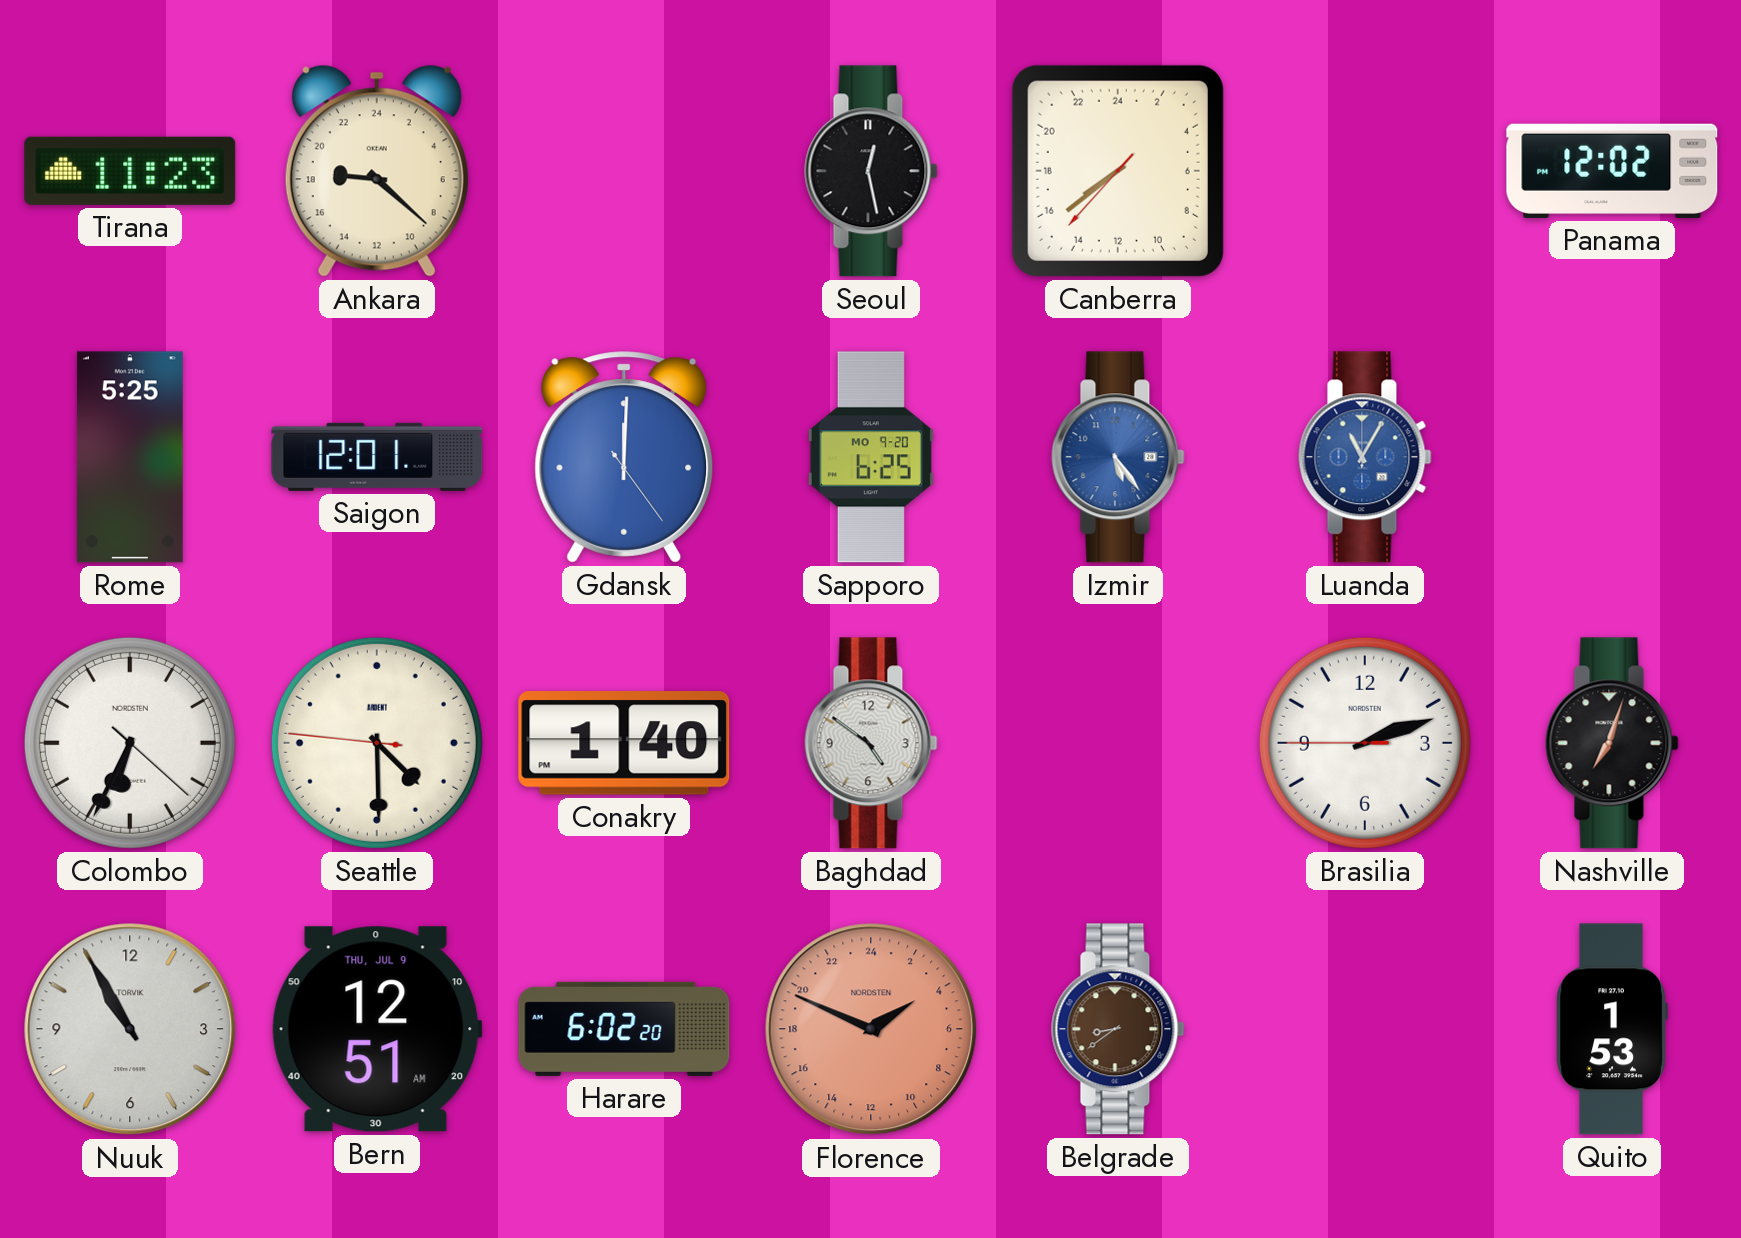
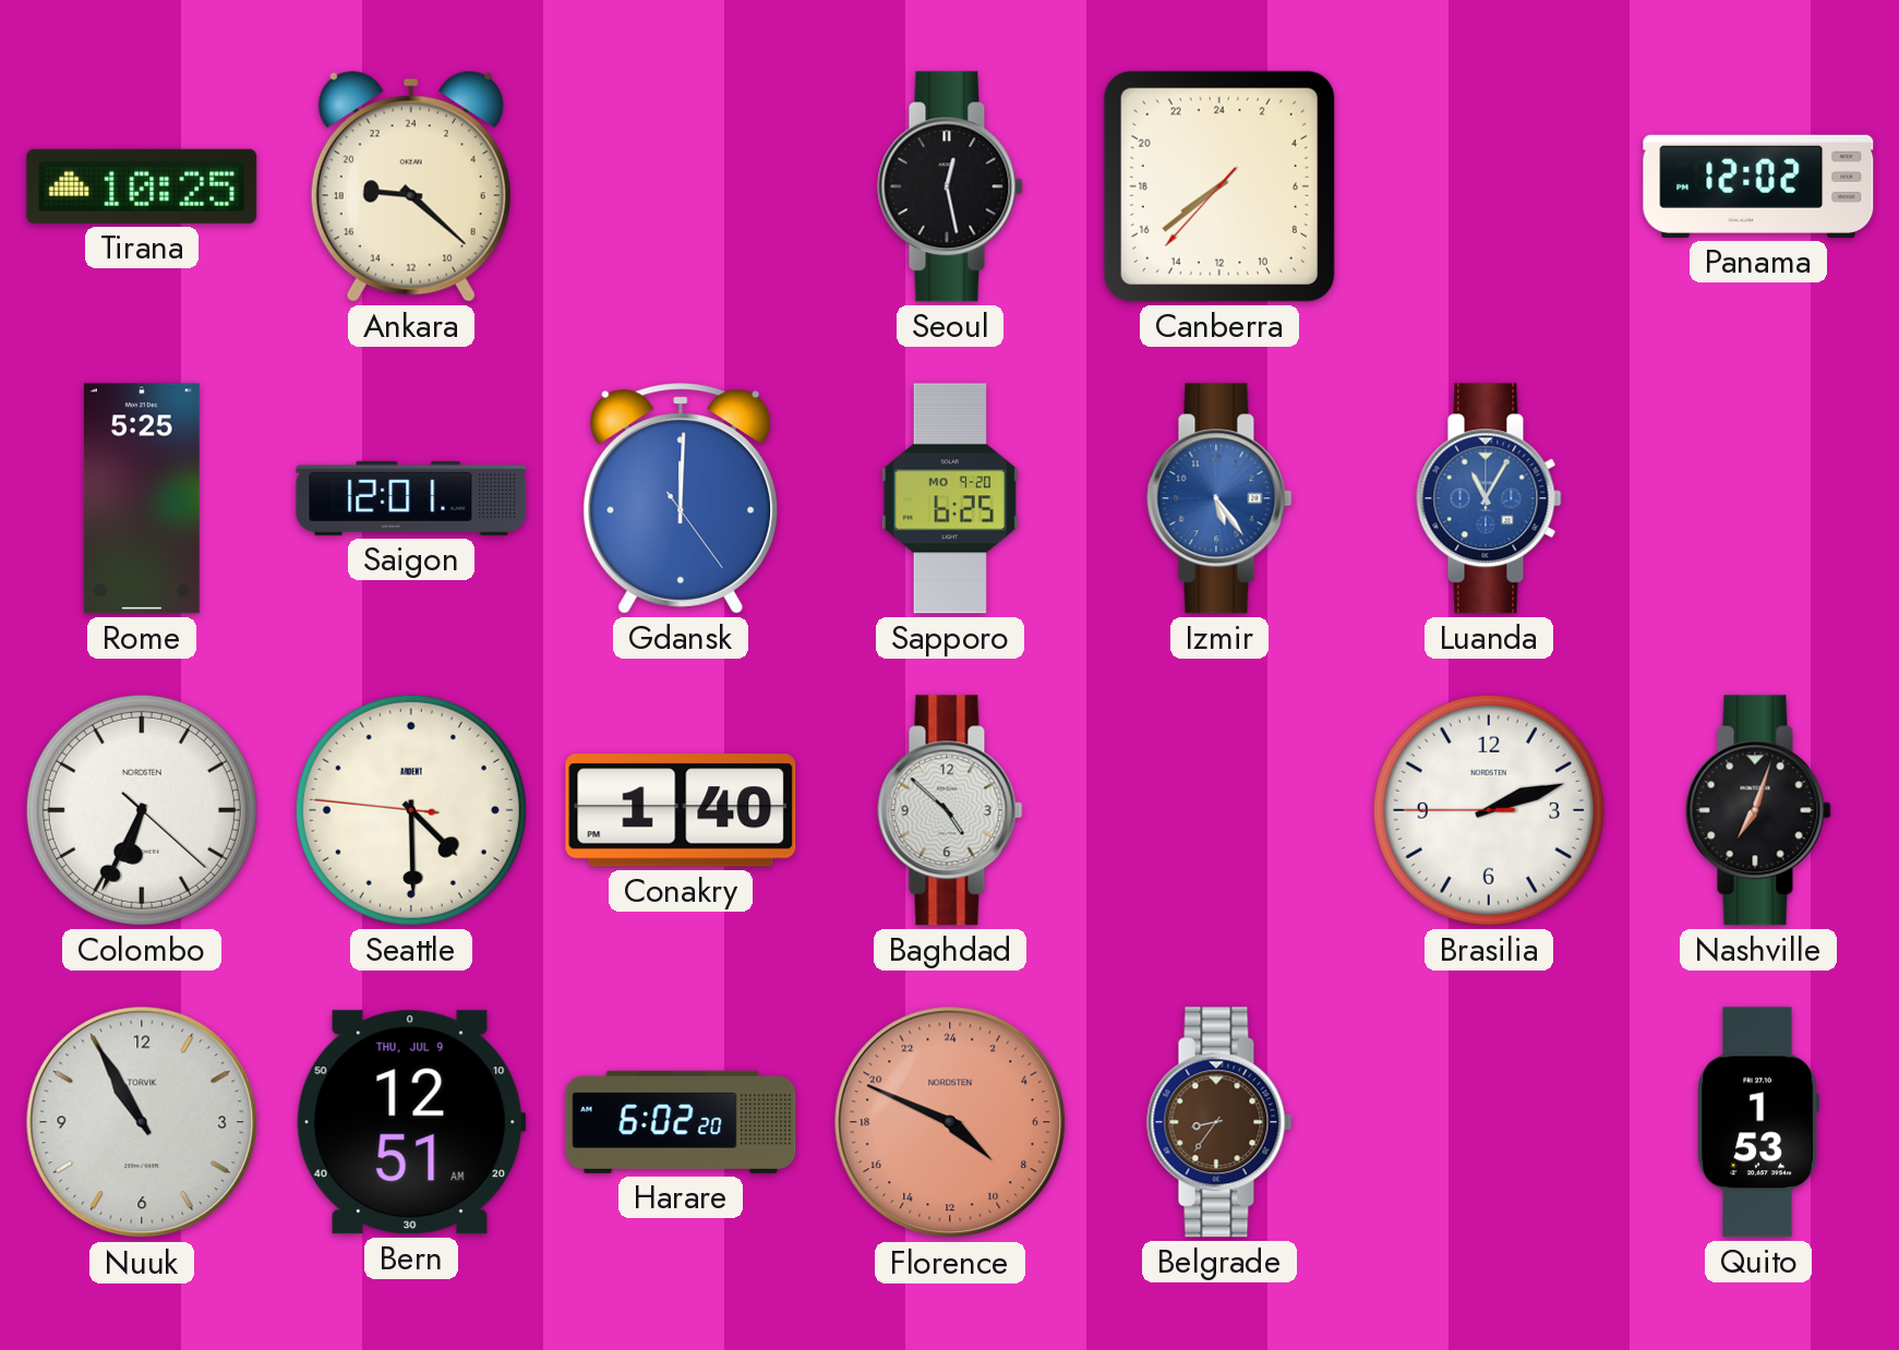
Tirana: 11:23 -> 10:25 (142, 186)
Baghdad: 4:51 -> 4:52 (950, 810)
Florence: 3:49 -> 8:49 (950, 1122)
Belgrade: 8:39 -> 8:36 (1219, 1122)
